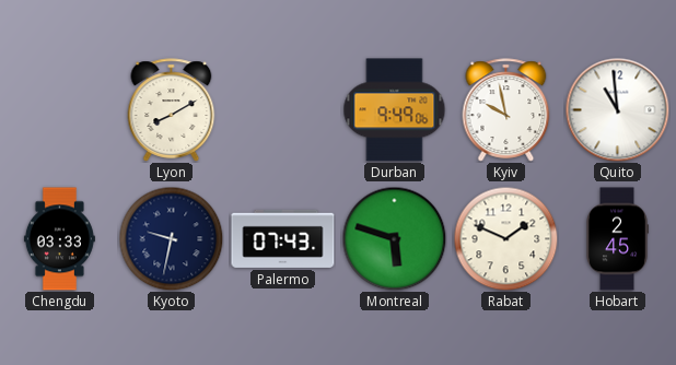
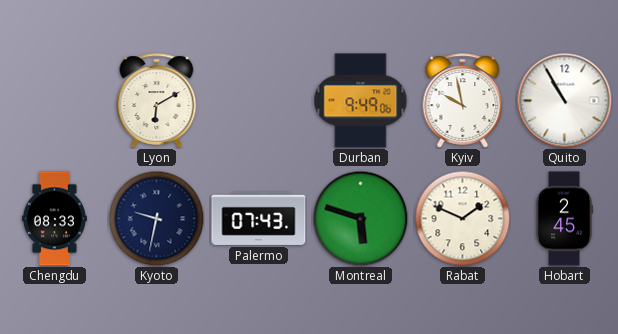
Lyon: 8:10 -> 6:10 (157, 101)
Quito: 10:59 -> 10:55 (564, 100)
Chengdu: 03:33 -> 08:33 (54, 219)
